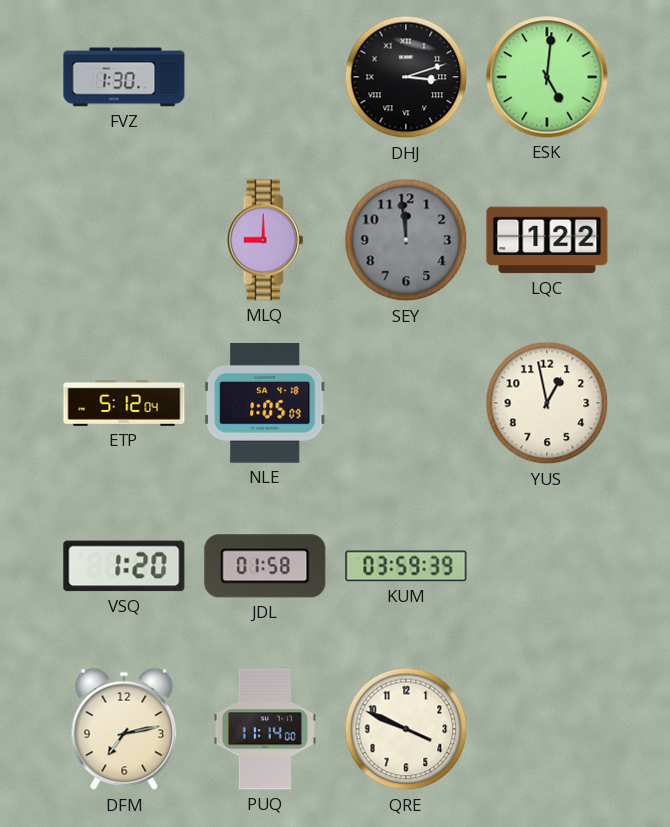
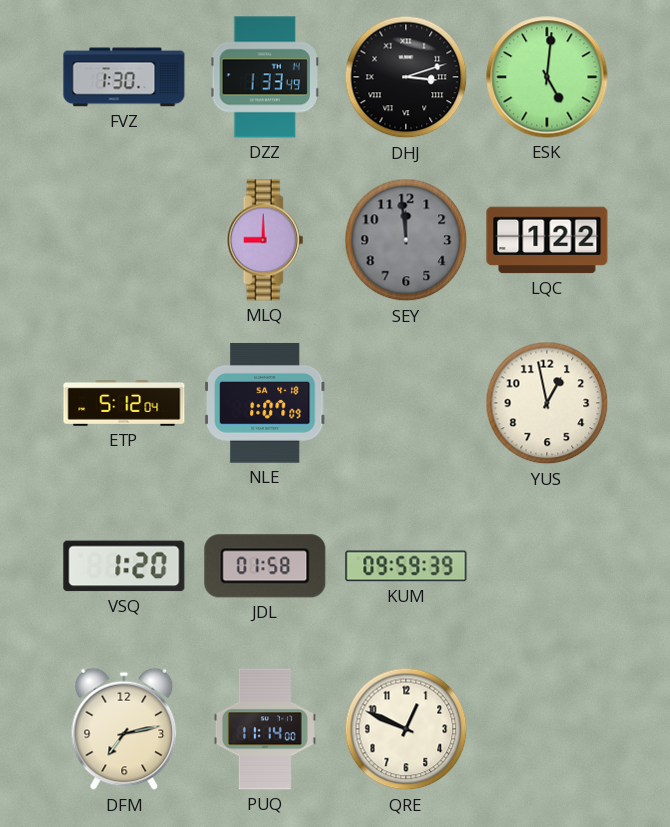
DZZ: none -> 1:33 (265, 77)
NLE: 1:05 -> 1:07 (265, 403)
KUM: 03:59 -> 09:59 (406, 566)
QRE: 3:49 -> 12:49 (406, 729)
